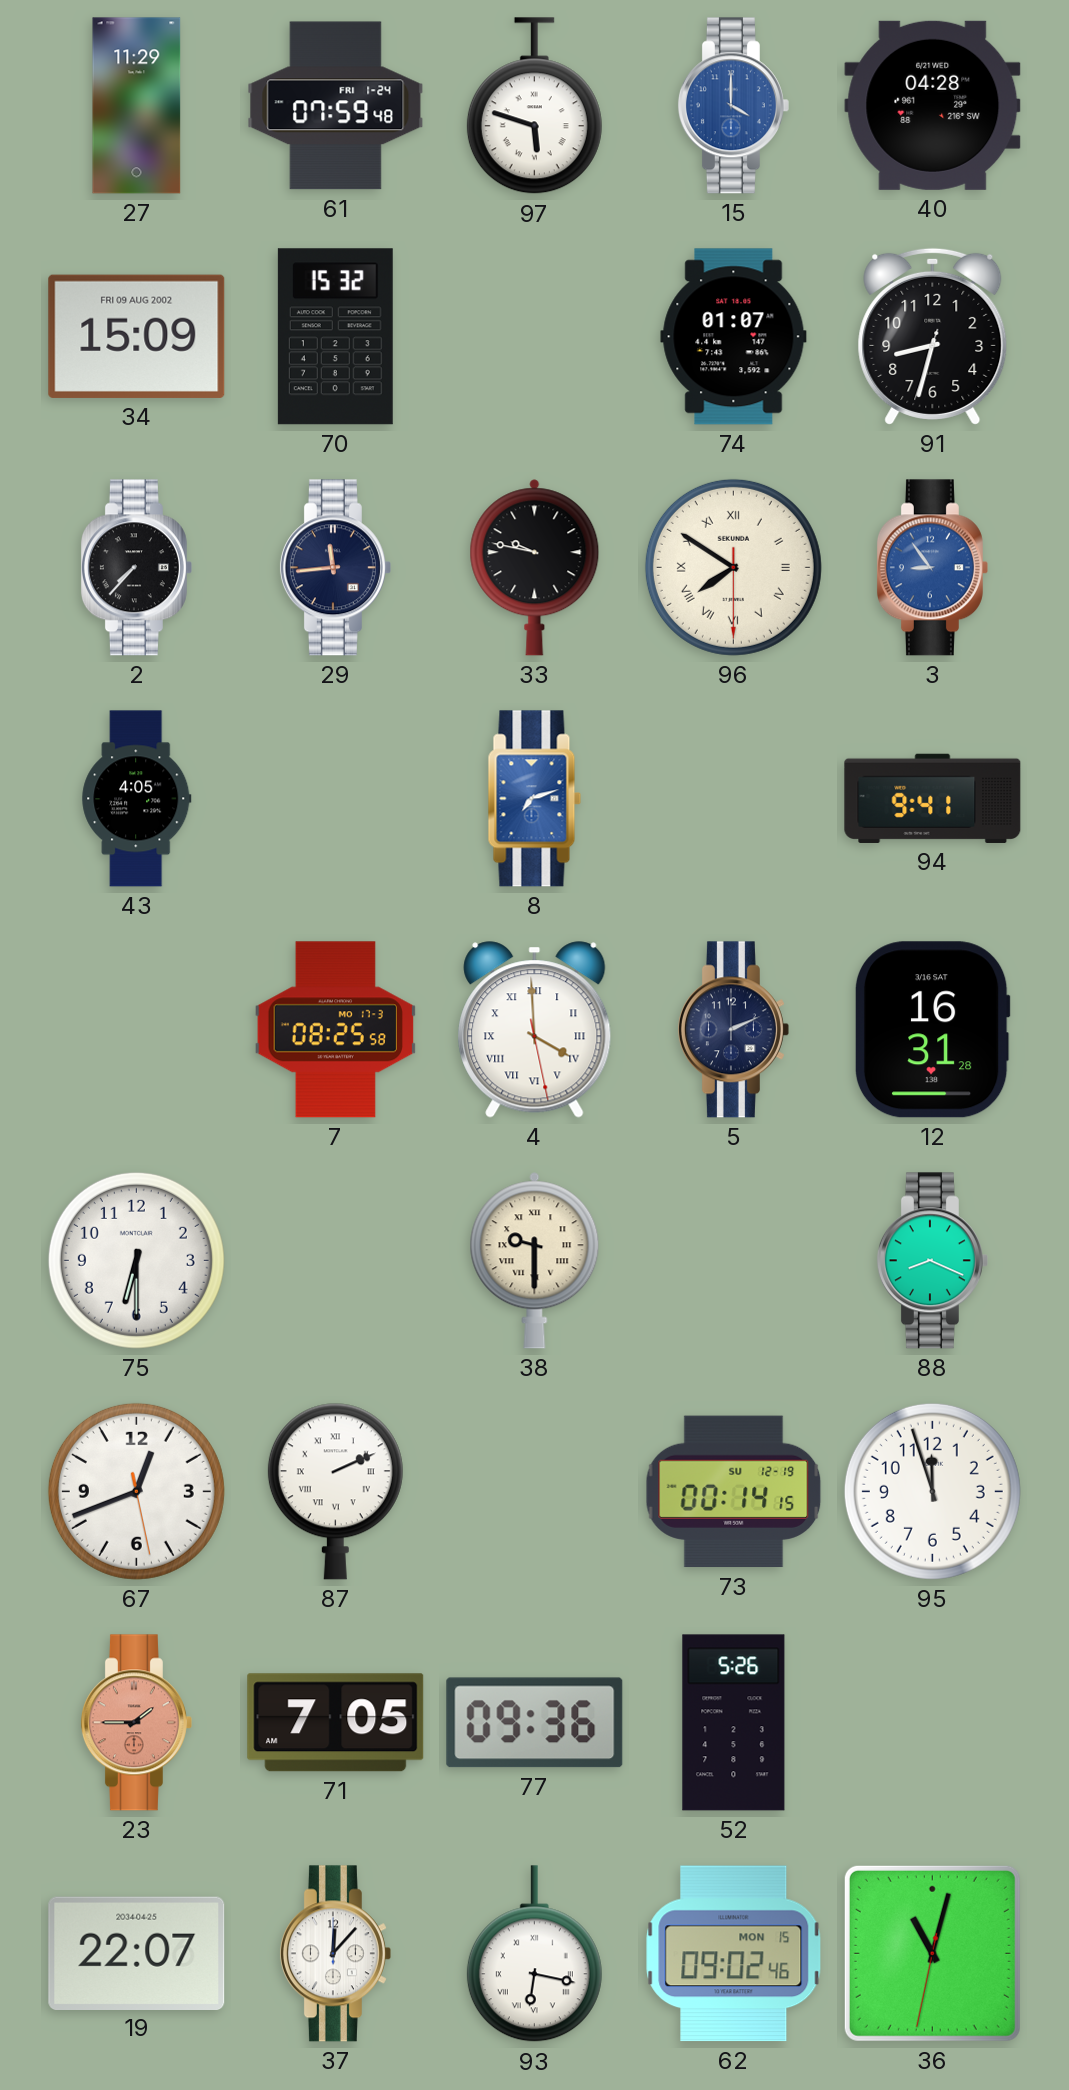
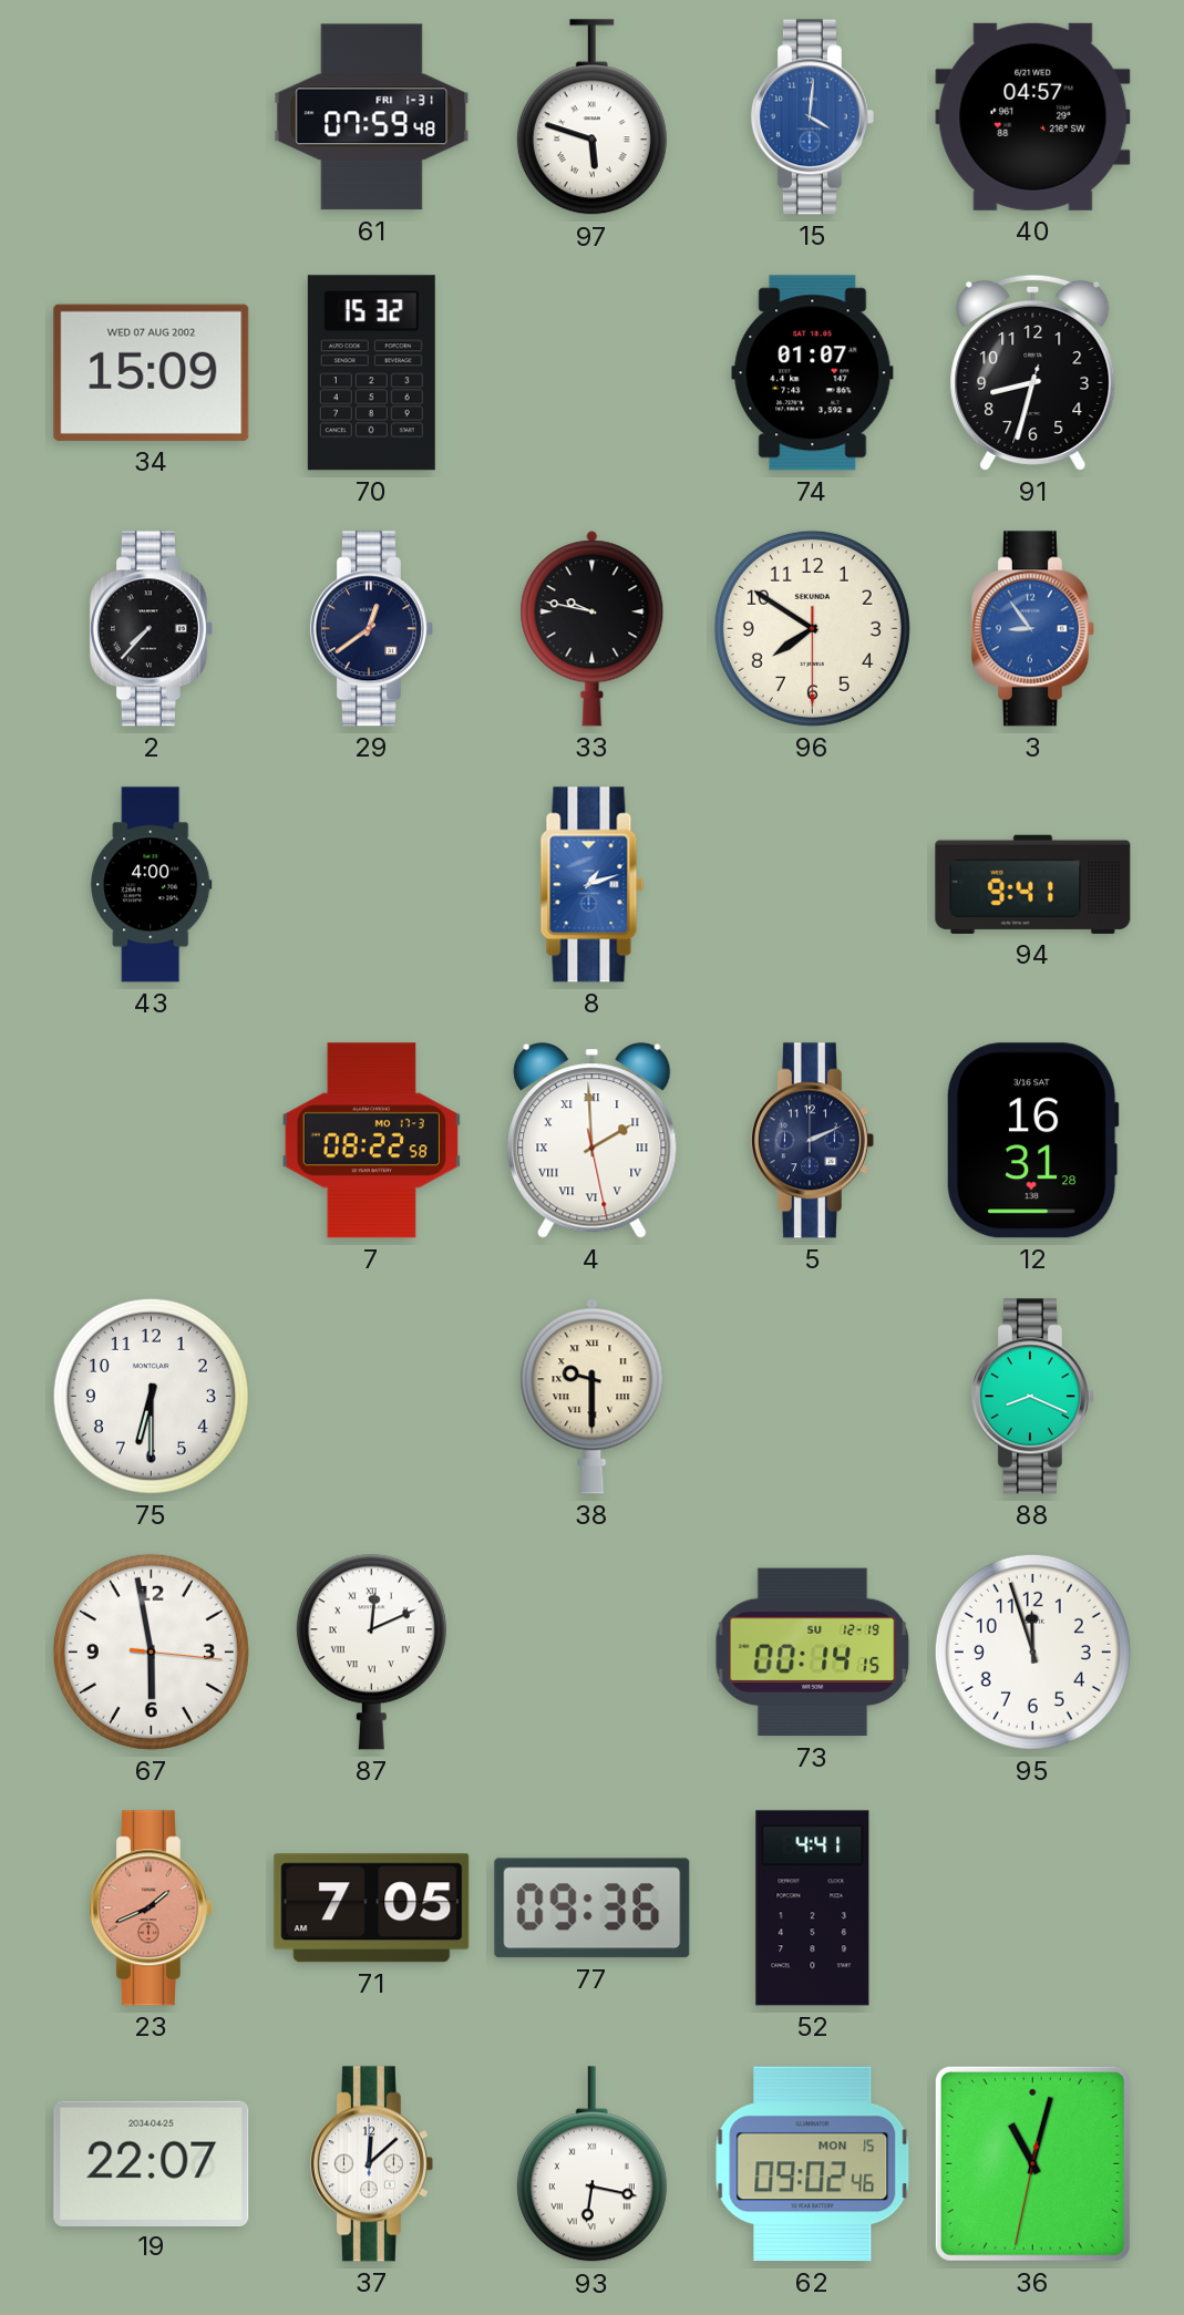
27: 11:29 -> none (137, 106)
61 date: FRI 1-24 -> FRI 1-31 (372, 117)
15: 4:00 -> 4:01 (812, 117)
40: 04:28 -> 04:57 (1033, 116)
34 date: FRI 09 AUG 2002 -> WED 07 AUG 2002 (152, 372)
29: 11:44 -> 12:39 (371, 629)
96 numerals: Roman -> Arabic (812, 628)
43: 4:05 -> 4:00 (152, 885)
8: 7:12 -> 1:12 (593, 885)
7: 08:25 -> 08:22 (371, 1141)
4: 3:59 -> 1:59 (593, 1141)
67: 12:41 -> 5:58 (151, 1652)
87: 2:11 -> 12:11 (371, 1652)
23: 1:45 -> 1:41 (151, 1908)
52: 5:26 -> 4:41 (813, 1908)
37: 12:07 -> 12:08 (371, 2164)
